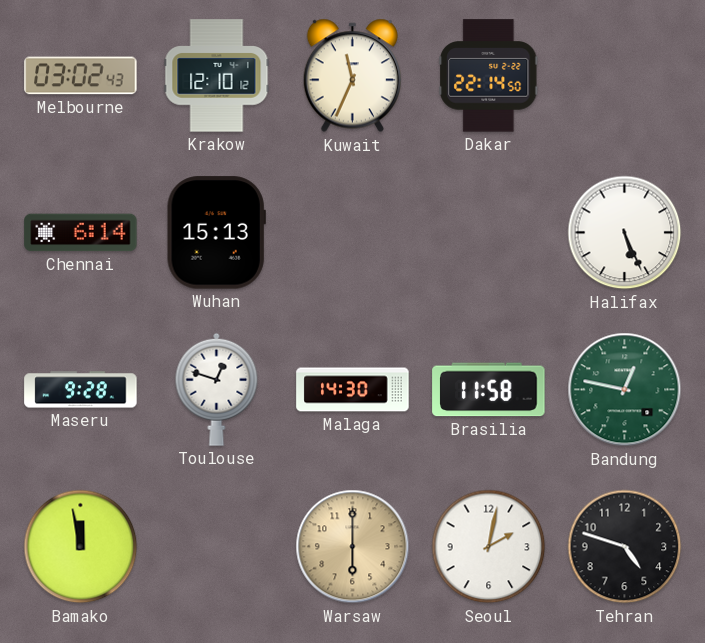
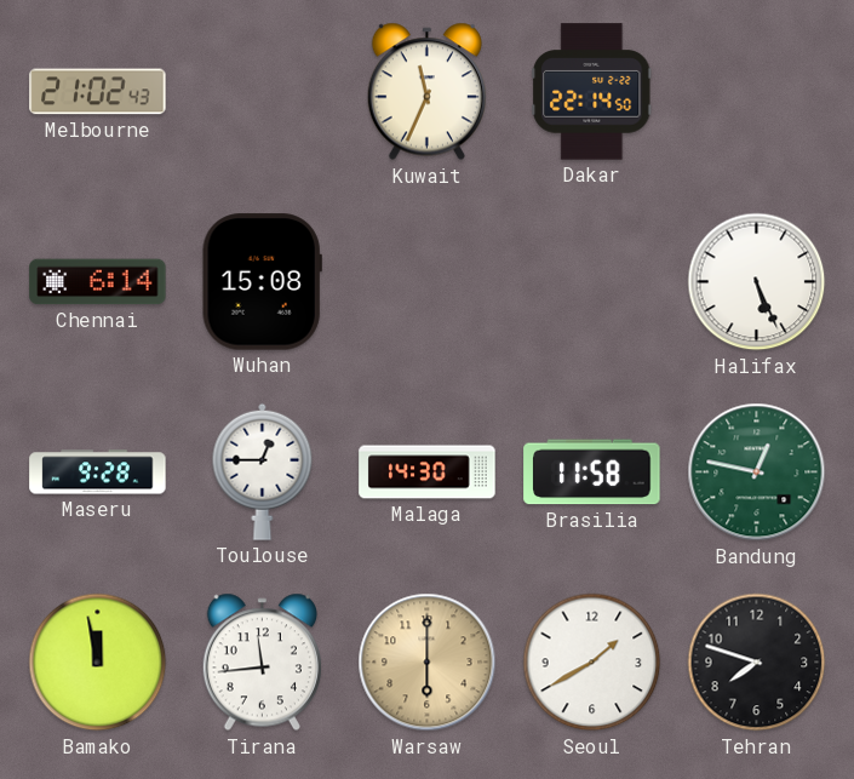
Melbourne: 03:02 -> 21:02 (98, 92)
Krakow: 12:10 -> none (217, 76)
Wuhan: 15:13 -> 15:08 (262, 282)
Toulouse: 12:48 -> 12:45 (263, 471)
Tirana: none -> 11:44 (262, 663)
Seoul: 2:02 -> 1:40 (592, 663)
Tehran: 4:48 -> 7:48 (757, 663)
